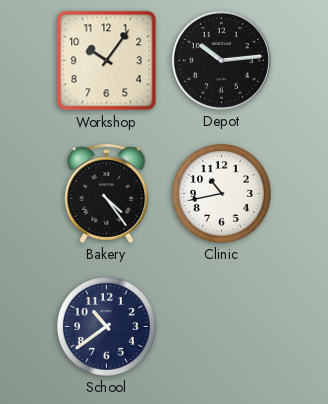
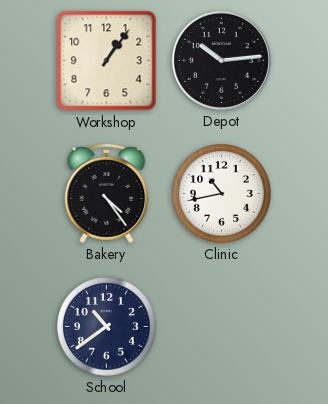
Workshop: 10:06 -> 1:06 (107, 61)
